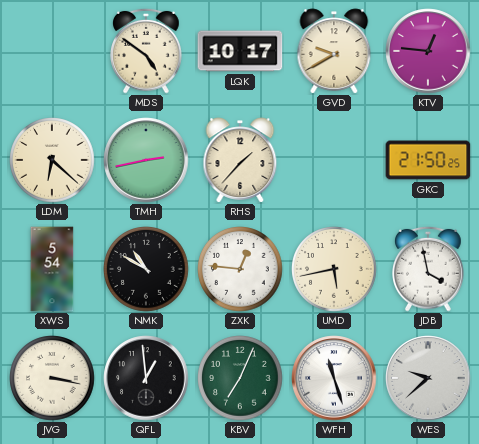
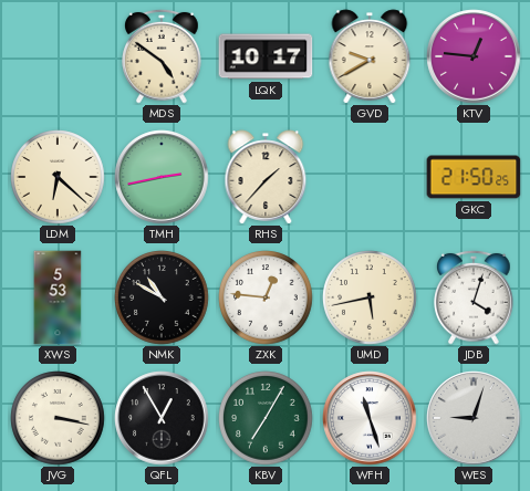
XWS: 5:54 -> 5:53 (58, 297)
JDB: 3:58 -> 4:03 (474, 297)
QFL: 12:59 -> 12:55 (162, 418)
KBV: 7:04 -> 7:05 (266, 418)
WES: 9:38 -> 9:03 (474, 418)
